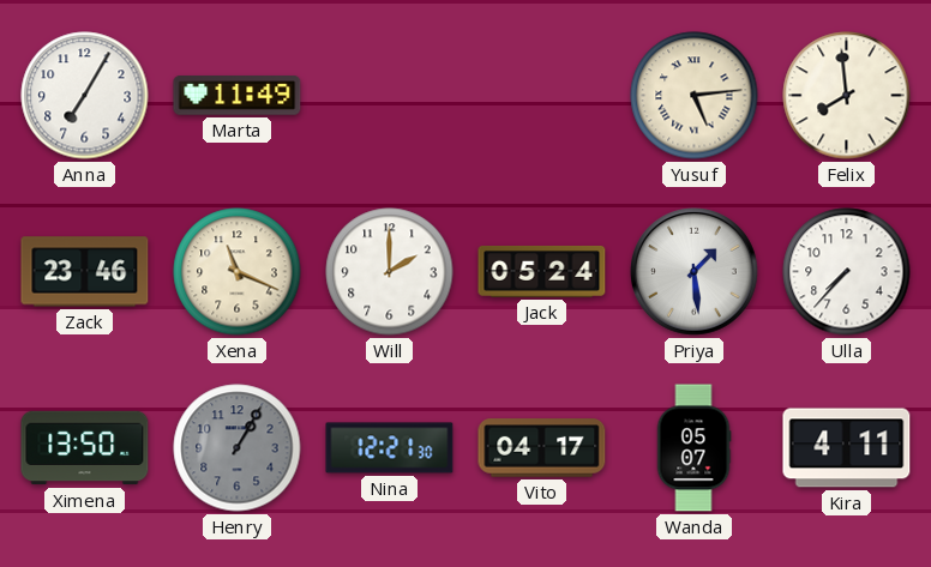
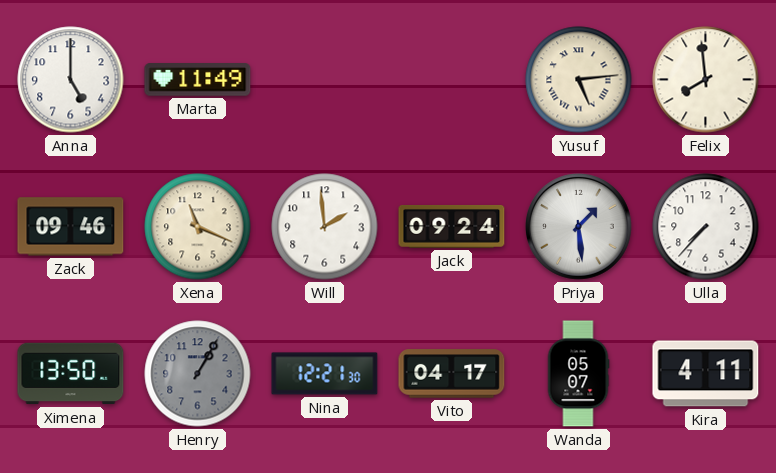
Anna: 7:05 -> 5:00 (71, 80)
Zack: 23:46 -> 09:46 (71, 227)
Will: 2:00 -> 1:59 (325, 227)
Jack: 05:24 -> 09:24 (452, 227)
